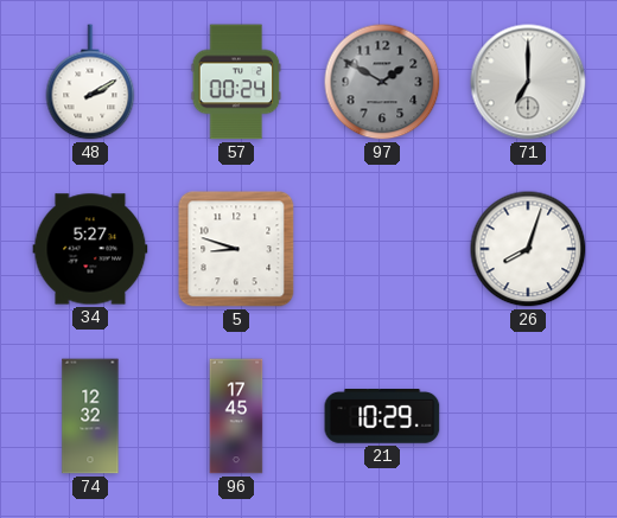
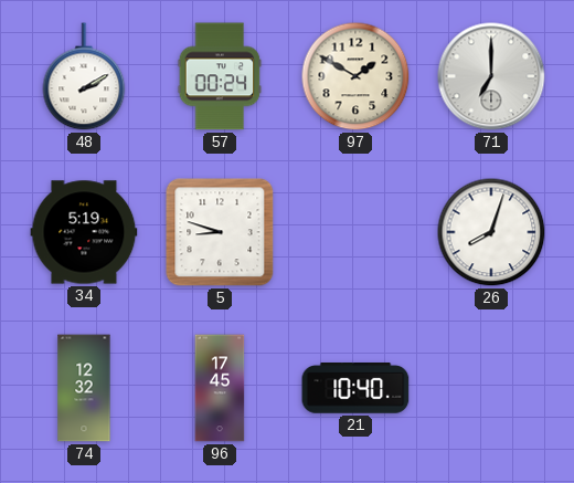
97 dial: grey -> cream (355, 76)
34: 5:27 -> 5:19 (84, 232)
21: 10:29 -> 10:40 (355, 389)
